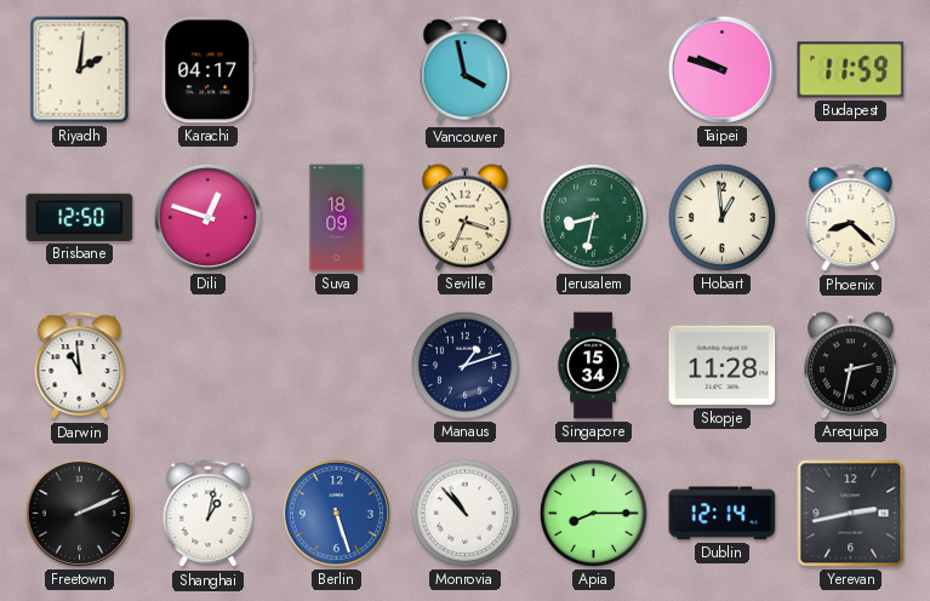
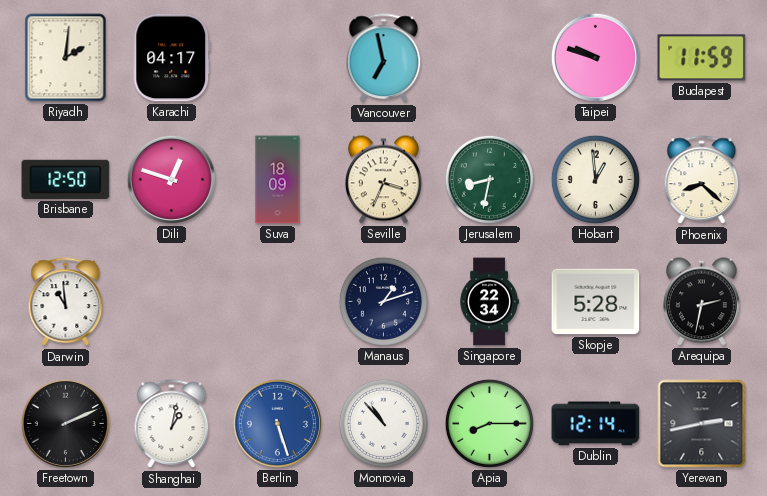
Vancouver: 3:58 -> 6:58 (384, 58)
Singapore: 15:34 -> 22:34 (489, 302)
Skopje: 11:28 -> 5:28 (596, 302)
